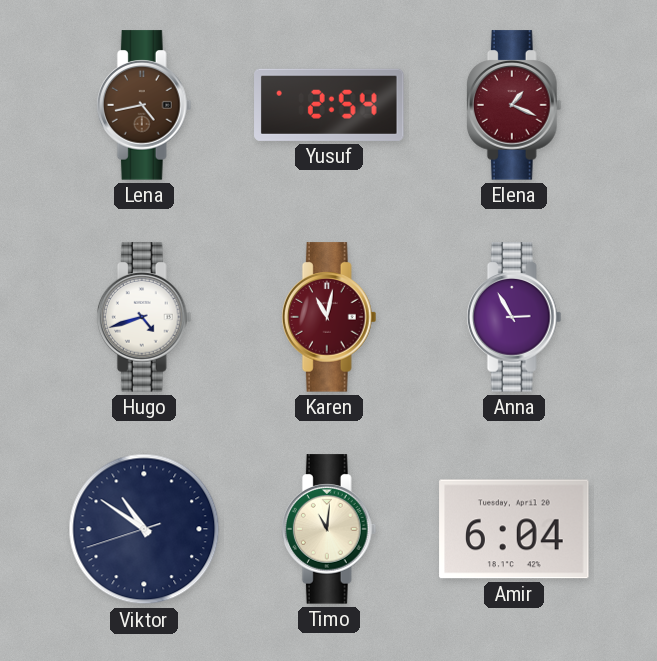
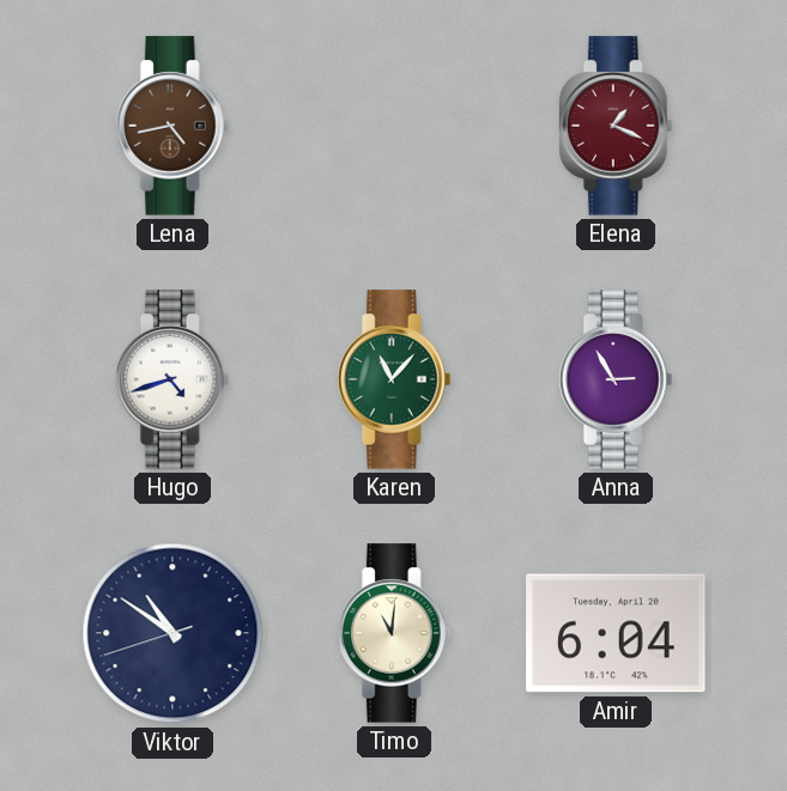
Yusuf: 2:54 -> none (329, 105)
Karen: 11:02 -> 11:07 (394, 379)
Karen dial: burgundy -> green (394, 379)
